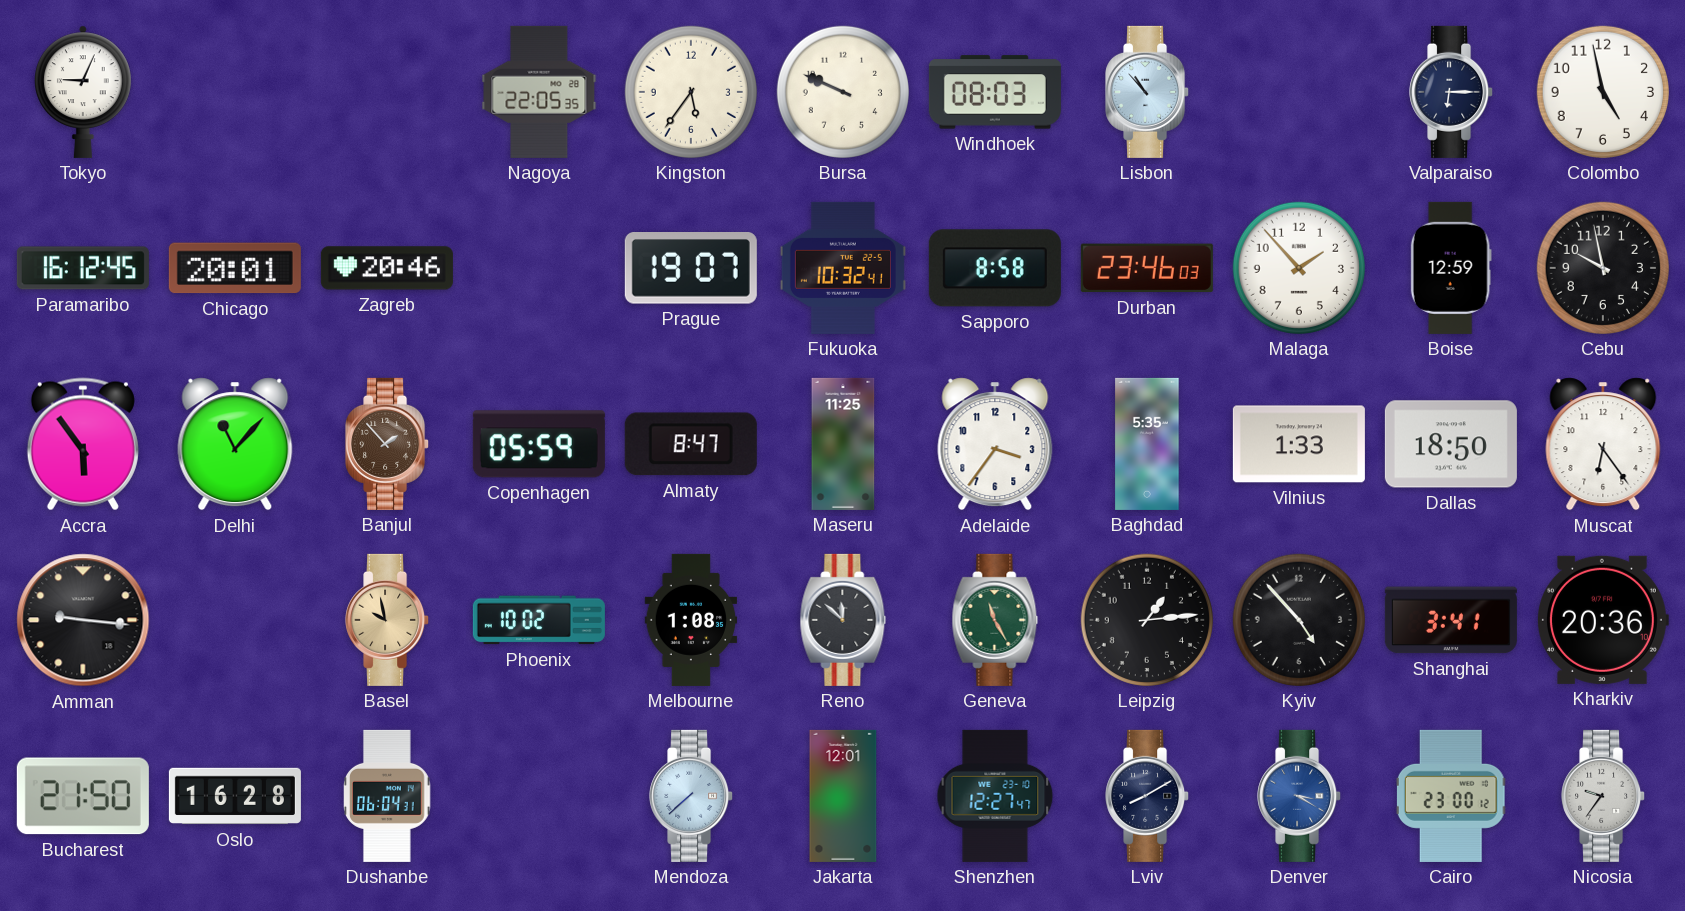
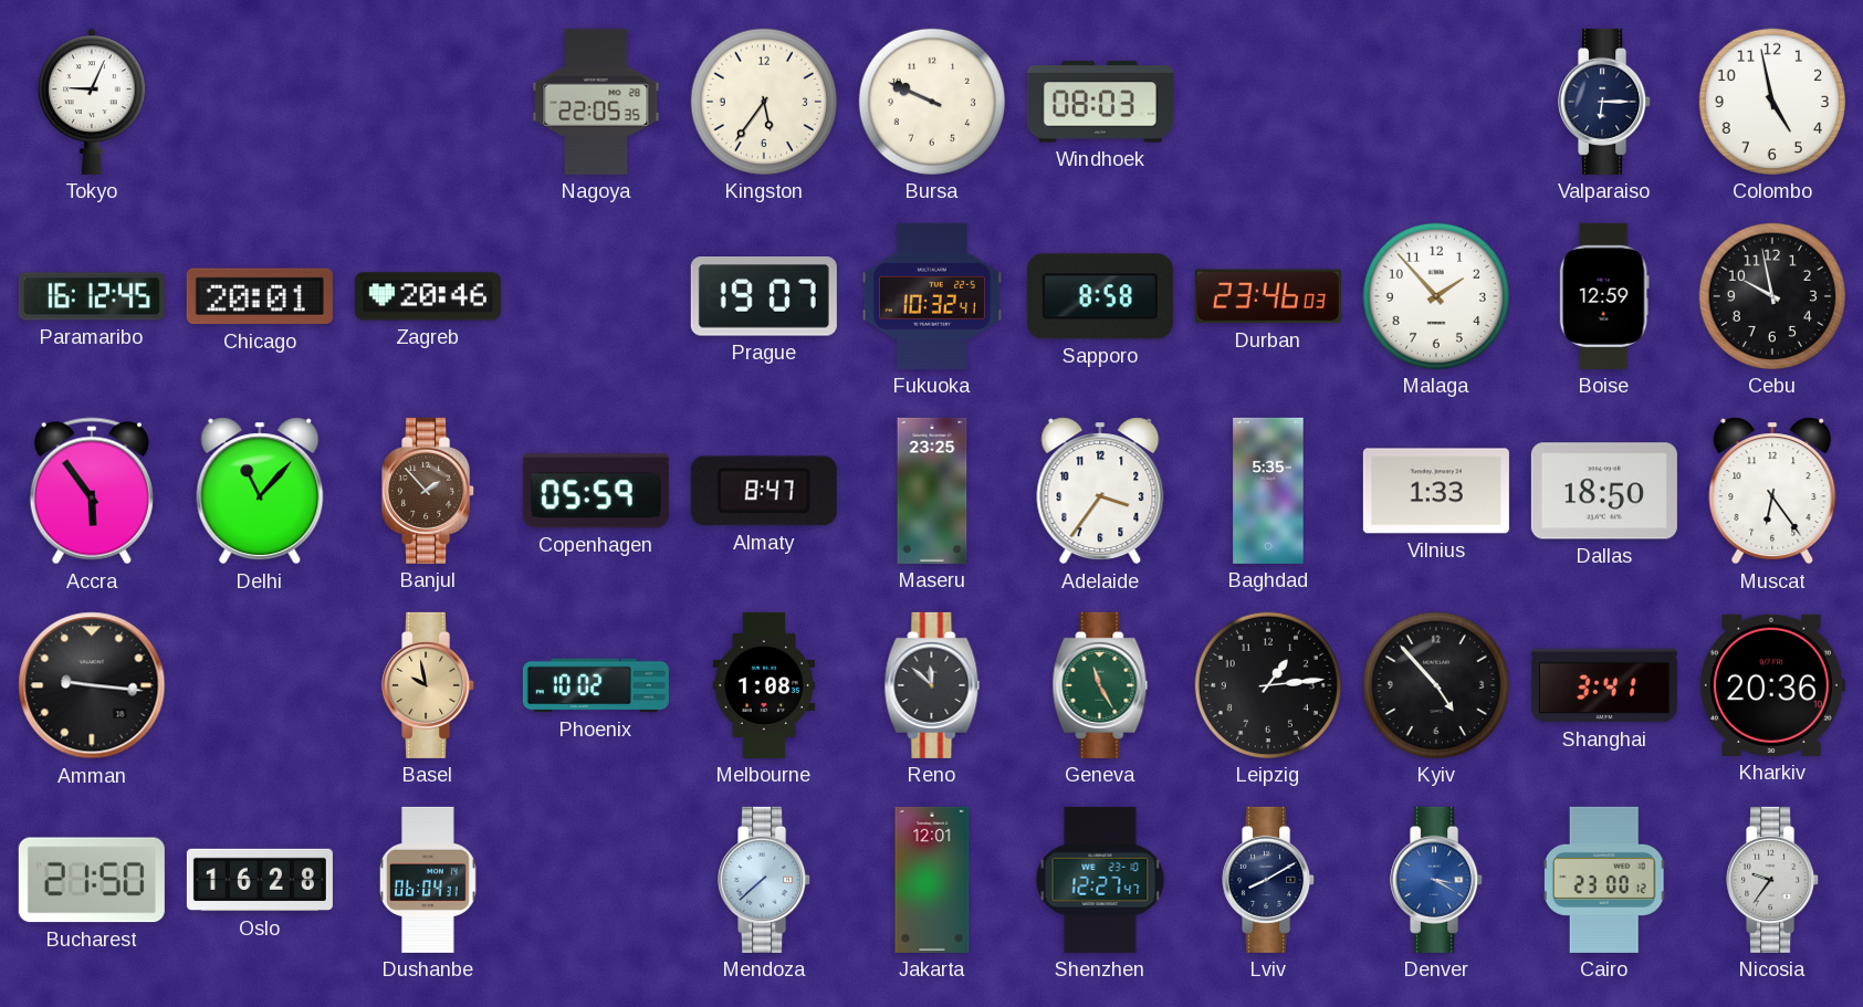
Lisbon: 10:53 -> none (1148, 92)
Maseru: 11:25 -> 23:25 (932, 491)
